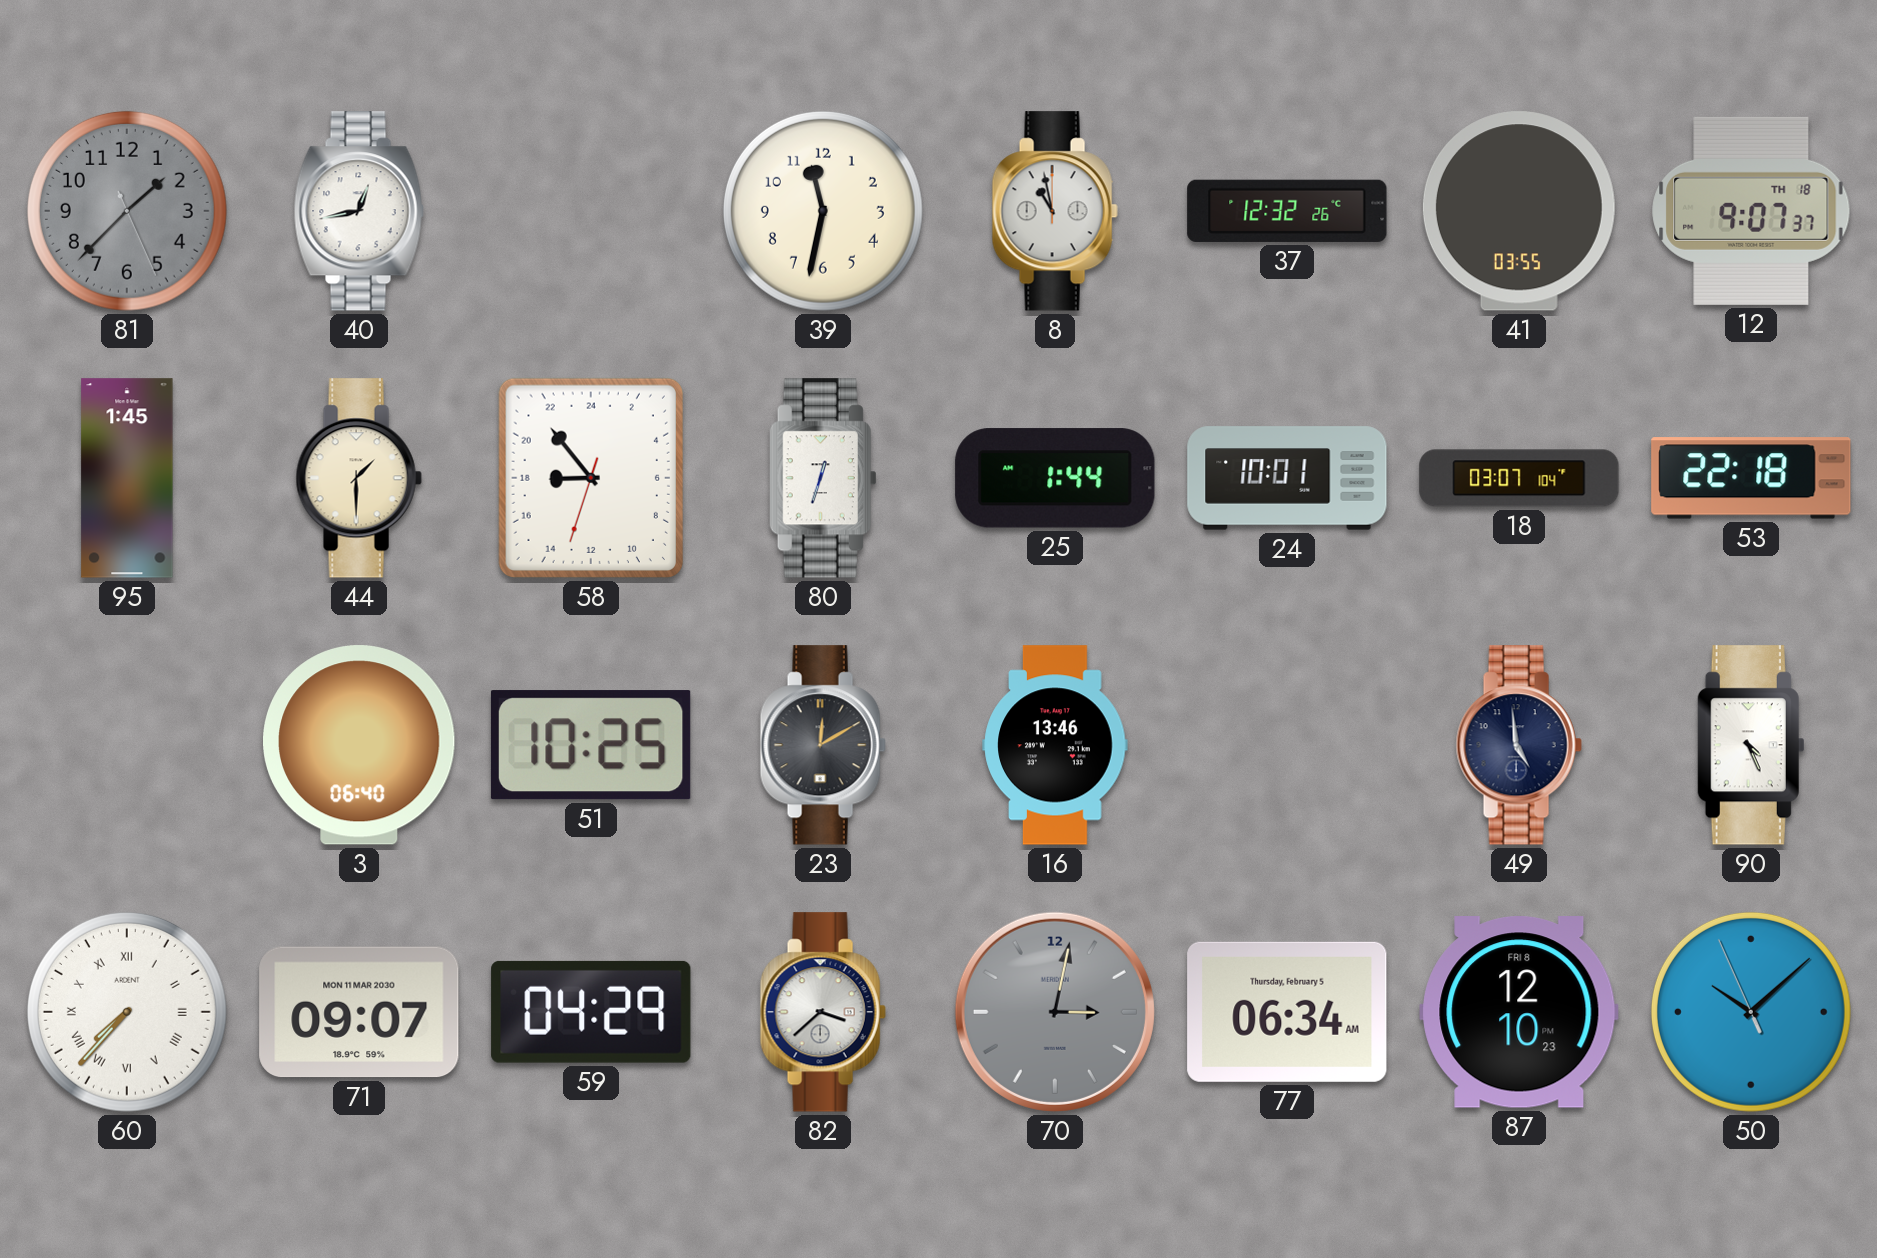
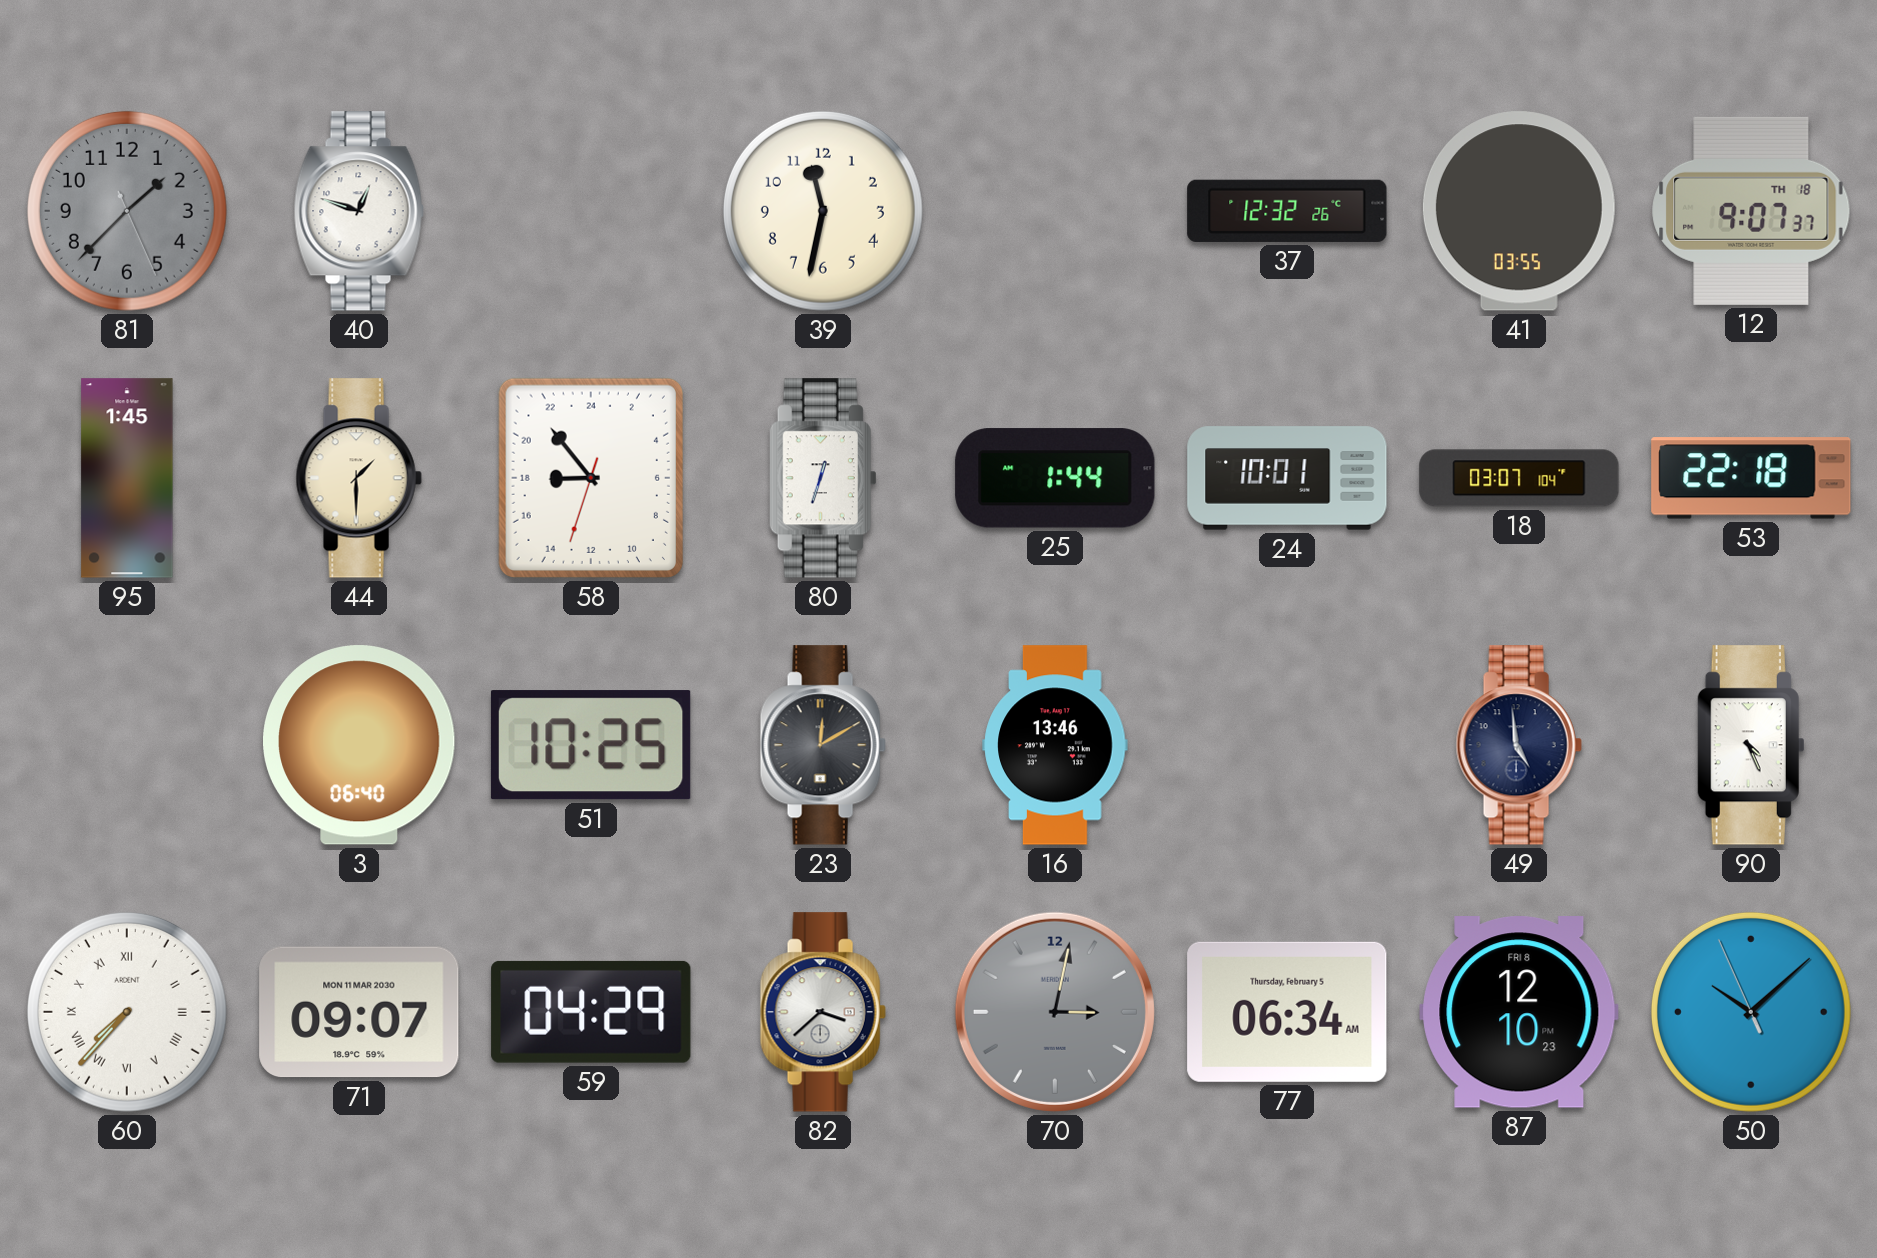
40: 12:43 -> 12:48 (359, 211)
8: 10:58 -> none (1055, 211)
